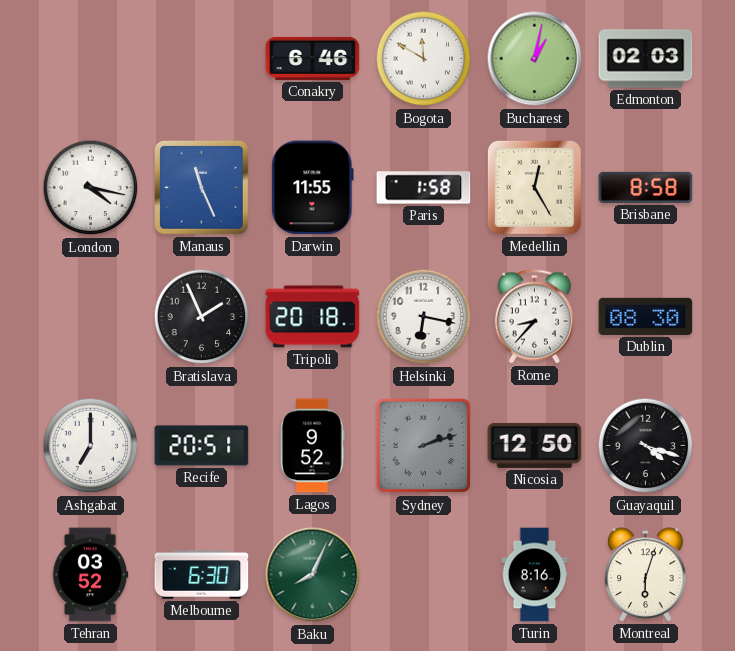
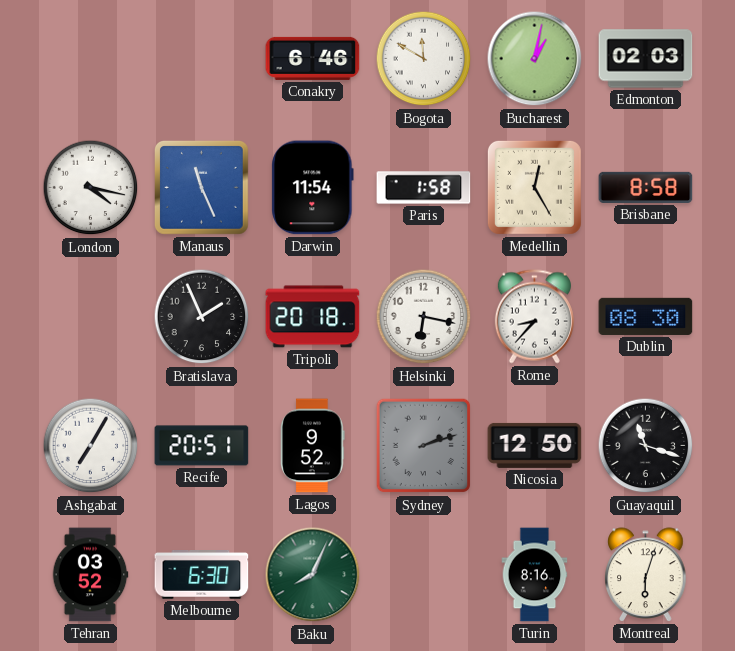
Darwin: 11:55 -> 11:54 (313, 188)
Ashgabat: 7:00 -> 7:05 (91, 446)
Guayaquil: 4:18 -> 11:18 (646, 446)
